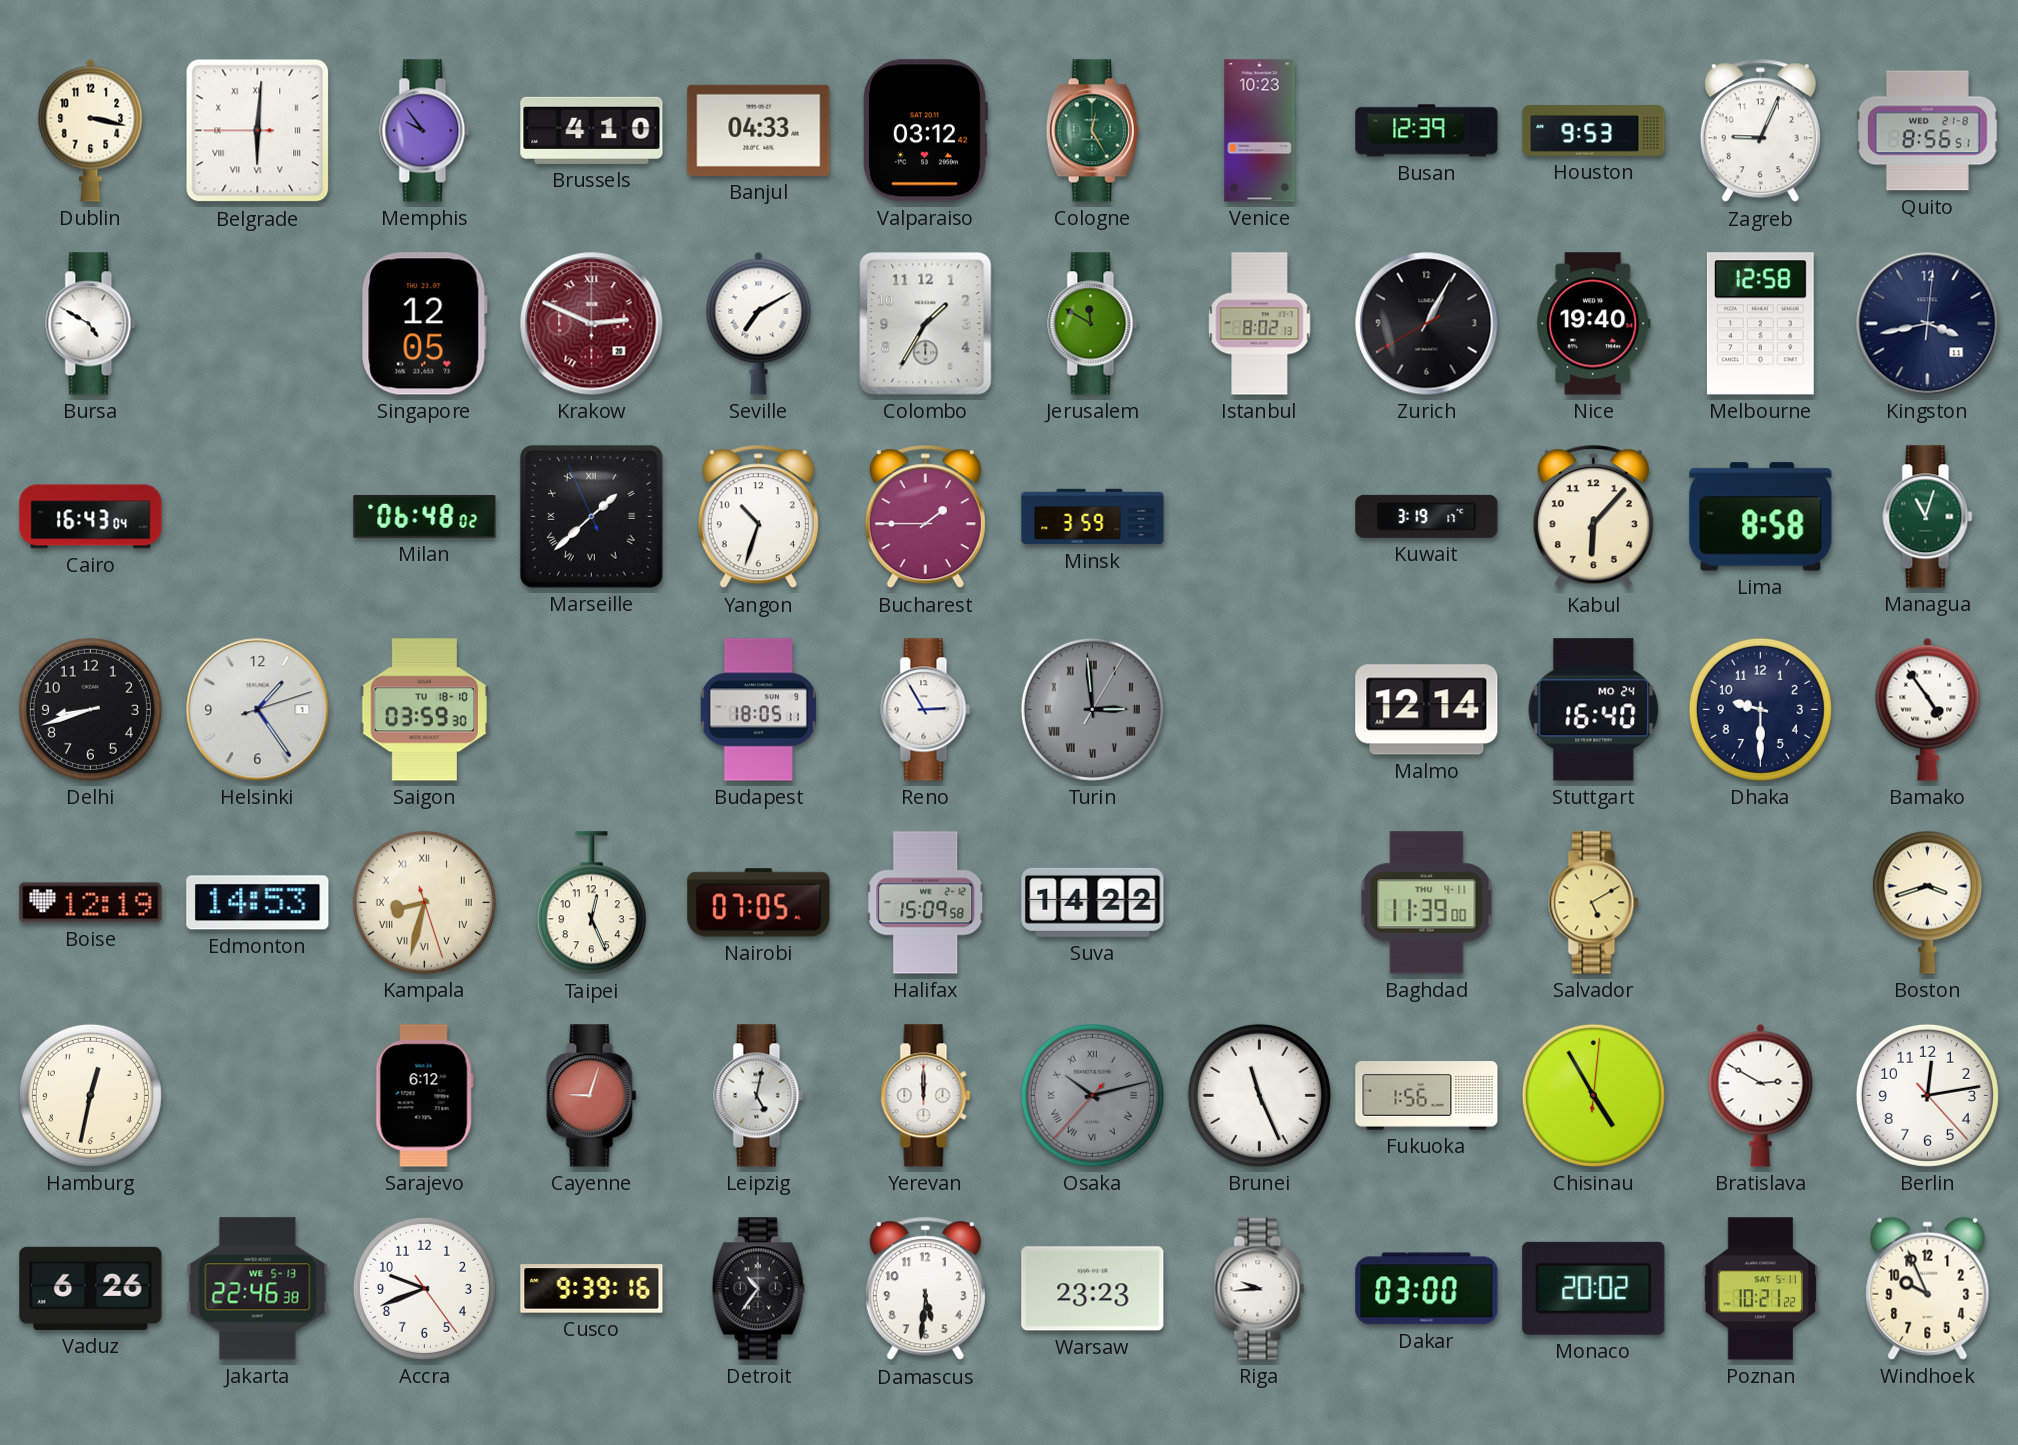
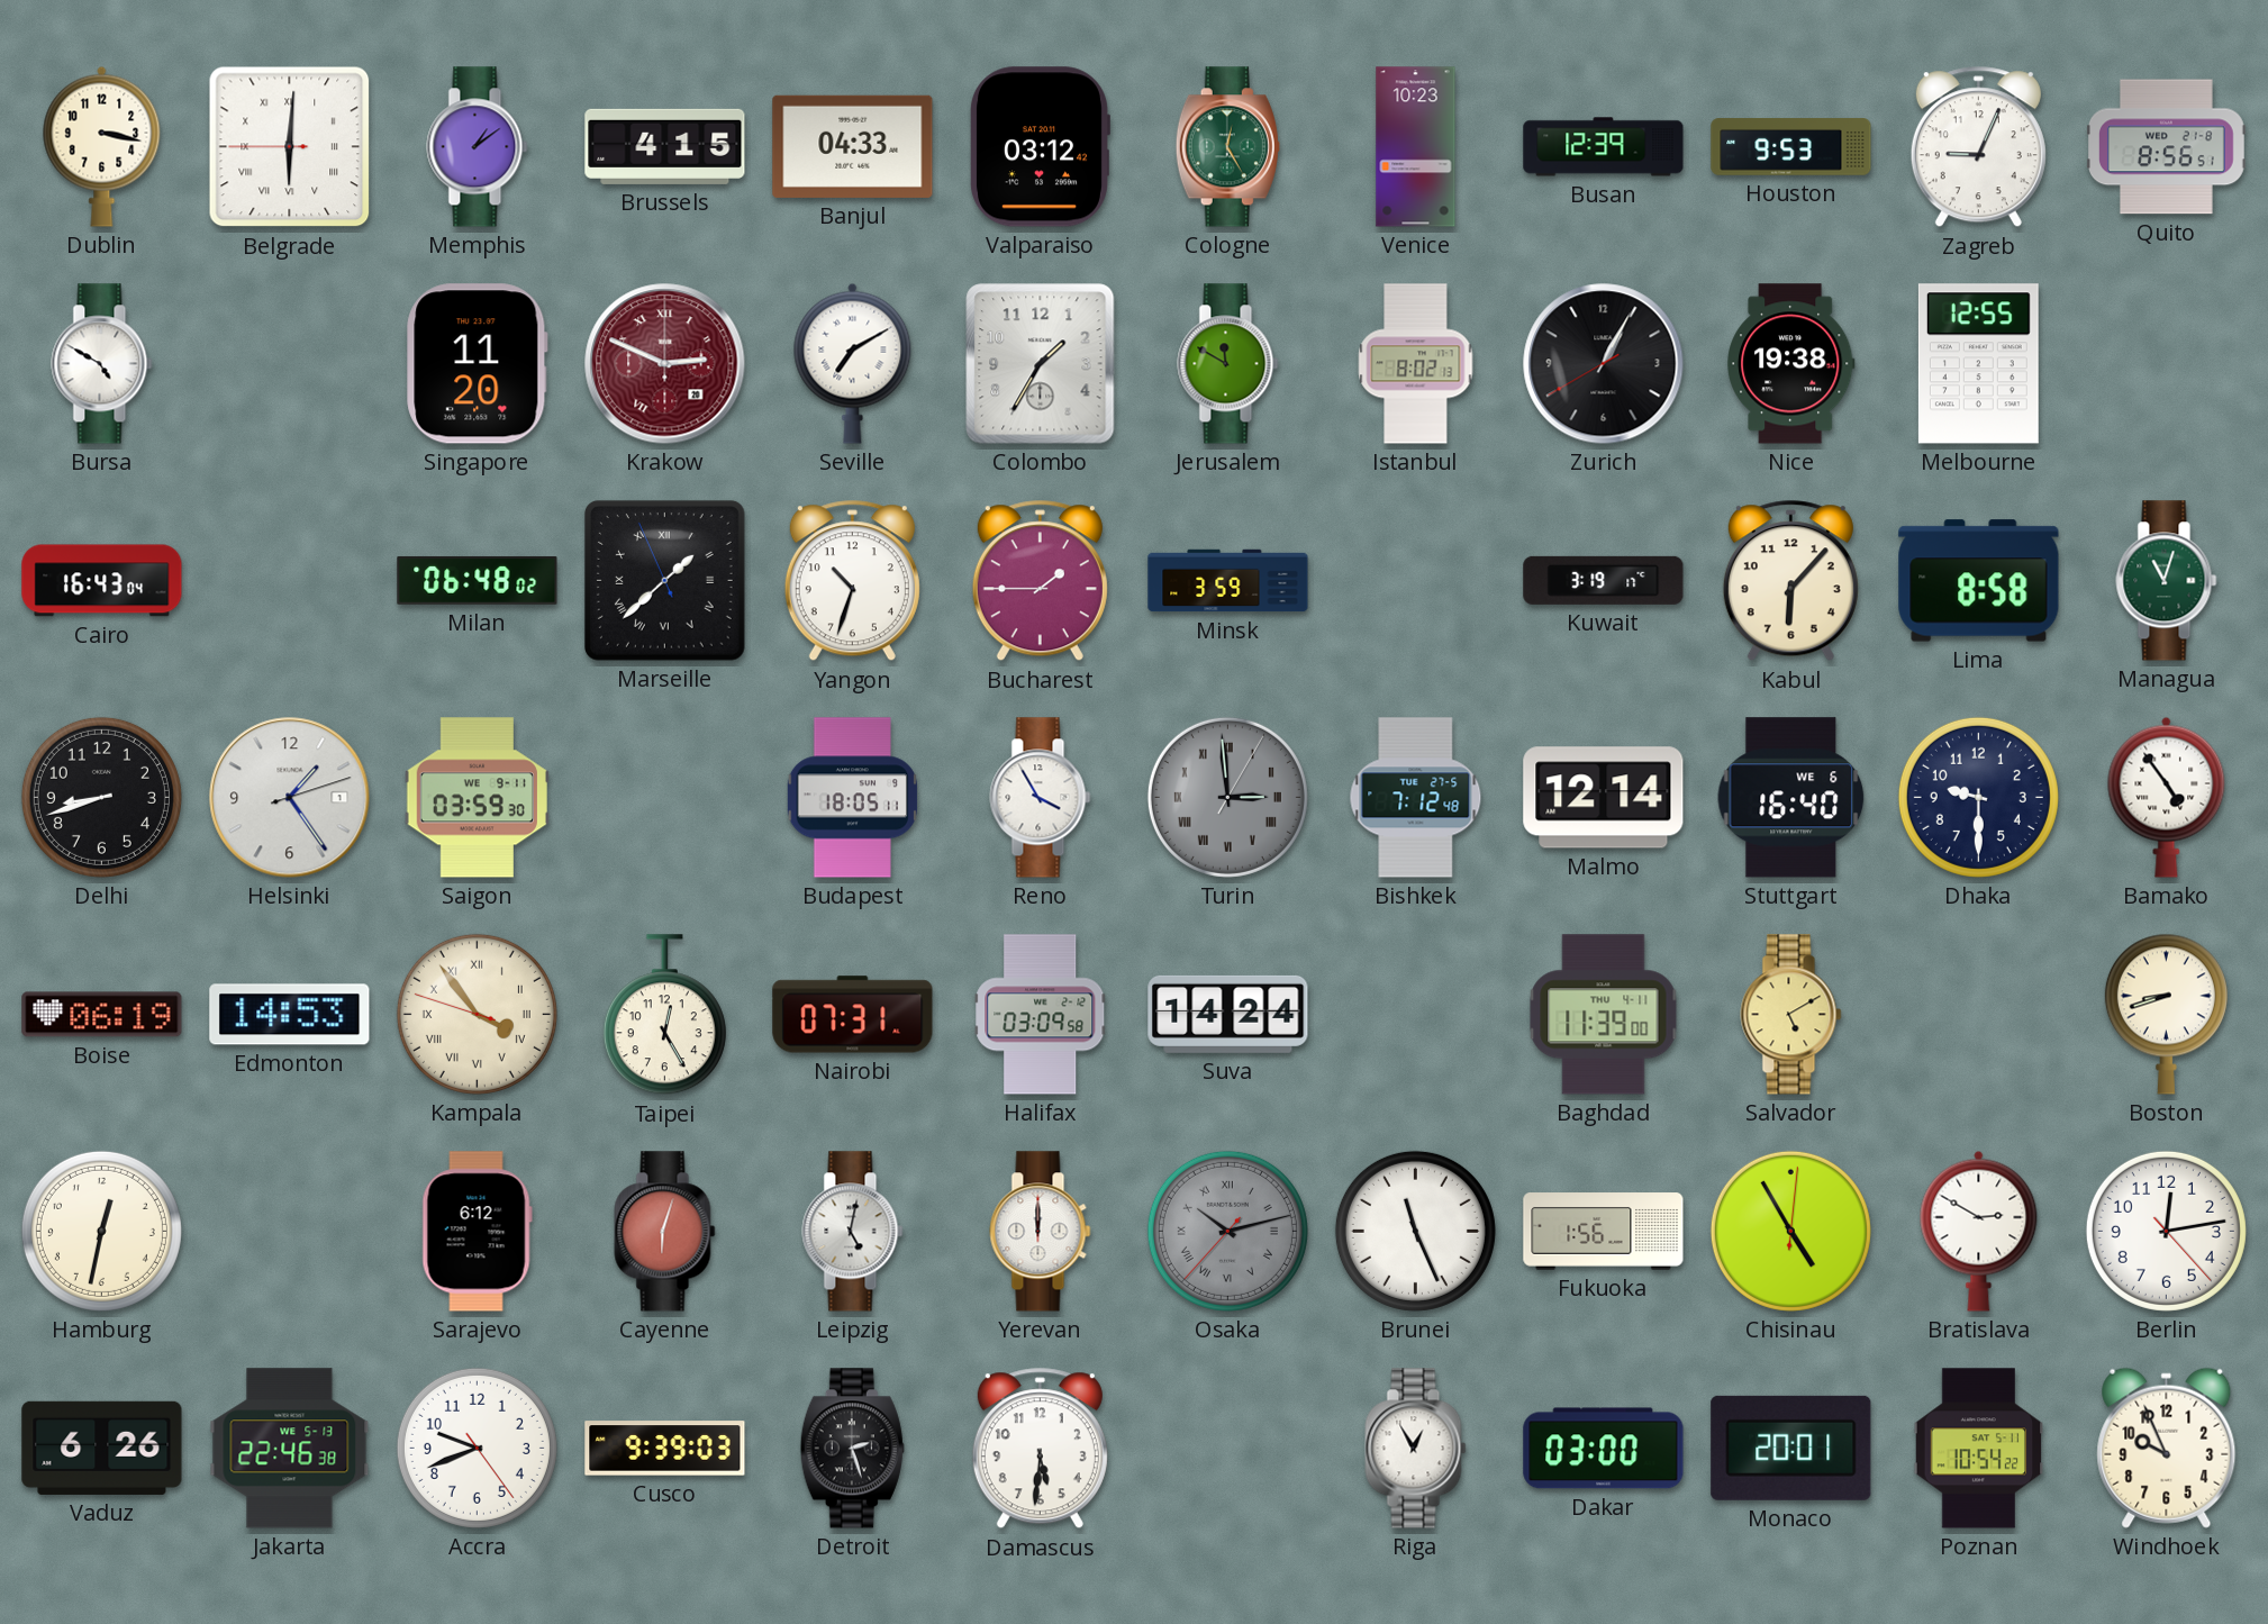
Memphis: 9:54 -> 1:09 (478, 147)
Brussels: 4:10 -> 4:15 (665, 146)
Singapore: 12:05 -> 11:20 (478, 364)
Nice: 19:40 -> 19:38 (1791, 364)
Melbourne: 12:58 -> 12:55 (1978, 364)
Kingston: 3:43 -> none (1928, 324)
Saigon date: TU 18-10 -> WE 9-11 (477, 798)
Reno: 2:55 -> 3:55 (1041, 798)
Bishkek: none -> 7:12 (1416, 798)
Stuttgart date: MO 24 -> WE 6 (1791, 798)
Boise: 12:19 -> 06:19 (102, 1015)
Kampala: 8:32 -> 3:53 (477, 1014)
Taipei: 12:26 -> 12:25 (664, 1015)
Nairobi: 07:05 -> 07:31 (853, 1015)
Halifax: 15:09 -> 03:09 (1041, 1015)
Suva: 14:22 -> 14:24 (1228, 1014)
Boston: 3:42 -> 8:42 (2166, 1014)
Cayenne: 9:03 -> 6:03 (665, 1232)
Cusco: 9:39:16 -> 9:39:03 (665, 1449)
Detroit: 10:36 -> 2:27 (852, 1449)
Warsaw: 23:23 -> none (1093, 1289)
Riga: 9:44 -> 12:55 (1416, 1449)
Monaco: 20:02 -> 20:01 (1791, 1448)
Poznan: 10:21 -> 10:54 (1979, 1449)
